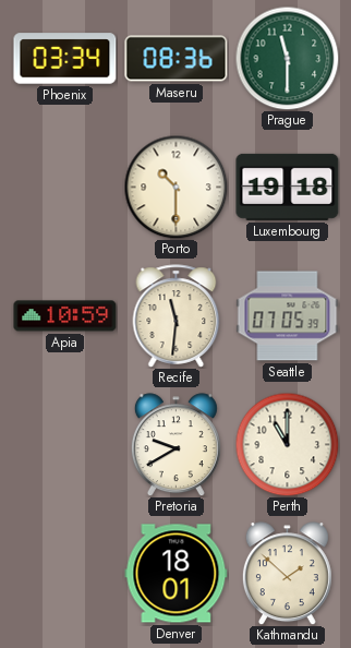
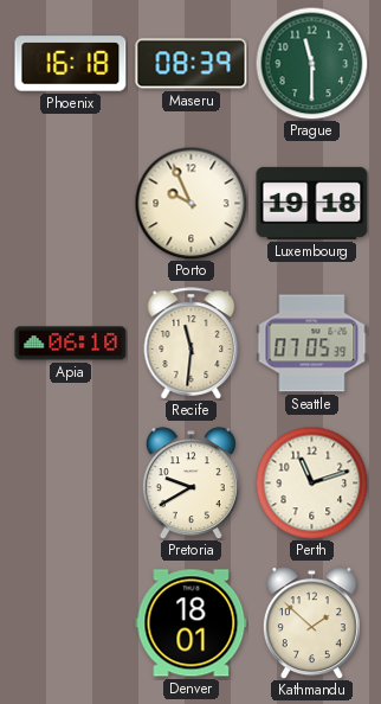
Phoenix: 03:34 -> 16:18 (71, 64)
Maseru: 08:36 -> 08:39 (192, 64)
Porto: 10:30 -> 9:56 (190, 203)
Apia: 10:59 -> 06:10 (71, 344)
Perth: 11:00 -> 11:12 (311, 482)
